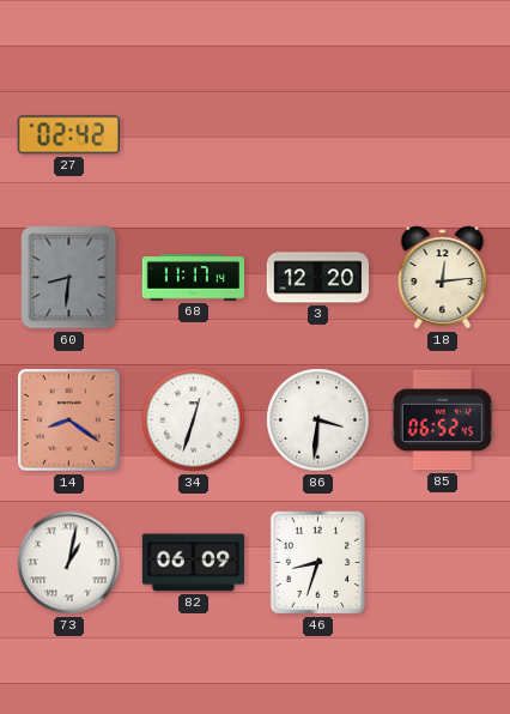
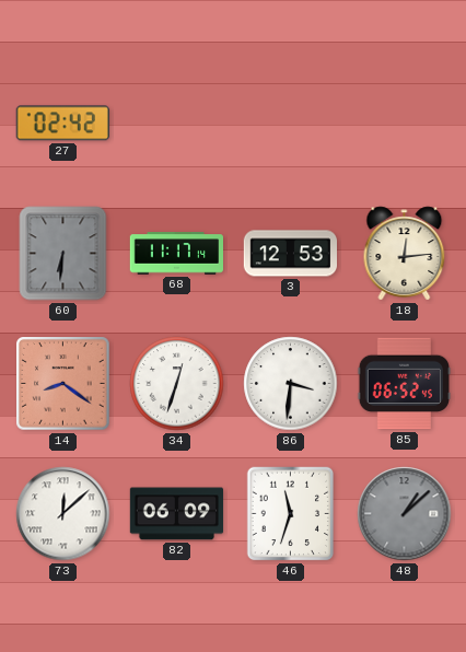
60: 8:31 -> 6:31 (63, 254)
3: 12:20 -> 12:53 (290, 254)
73: 1:02 -> 12:08 (63, 514)
46: 8:33 -> 11:33 (291, 514)
48: none -> 1:08 (405, 514)
